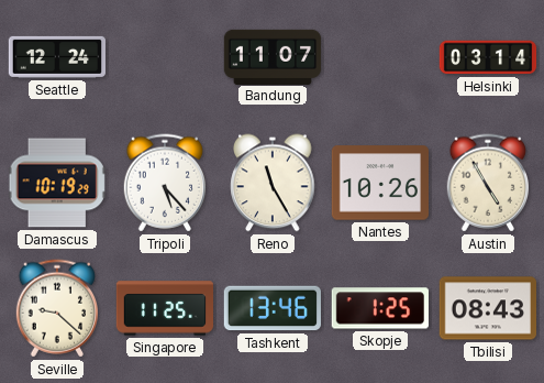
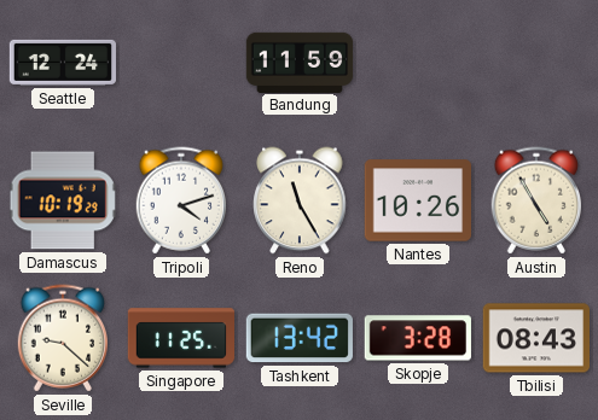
Bandung: 11:07 -> 11:59 (300, 62)
Helsinki: 03:14 -> none (488, 57)
Tripoli: 5:23 -> 4:12 (180, 200)
Tashkent: 13:46 -> 13:42 (298, 338)
Skopje: 1:25 -> 3:28 (418, 338)
